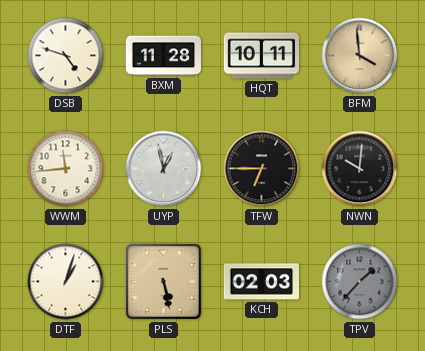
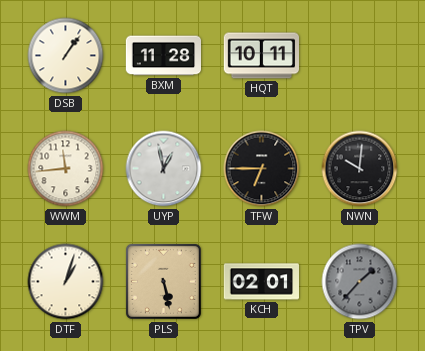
DSB: 4:48 -> 1:06 (66, 56)
BFM: 3:59 -> none (360, 56)
KCH: 02:03 -> 02:01 (261, 282)
